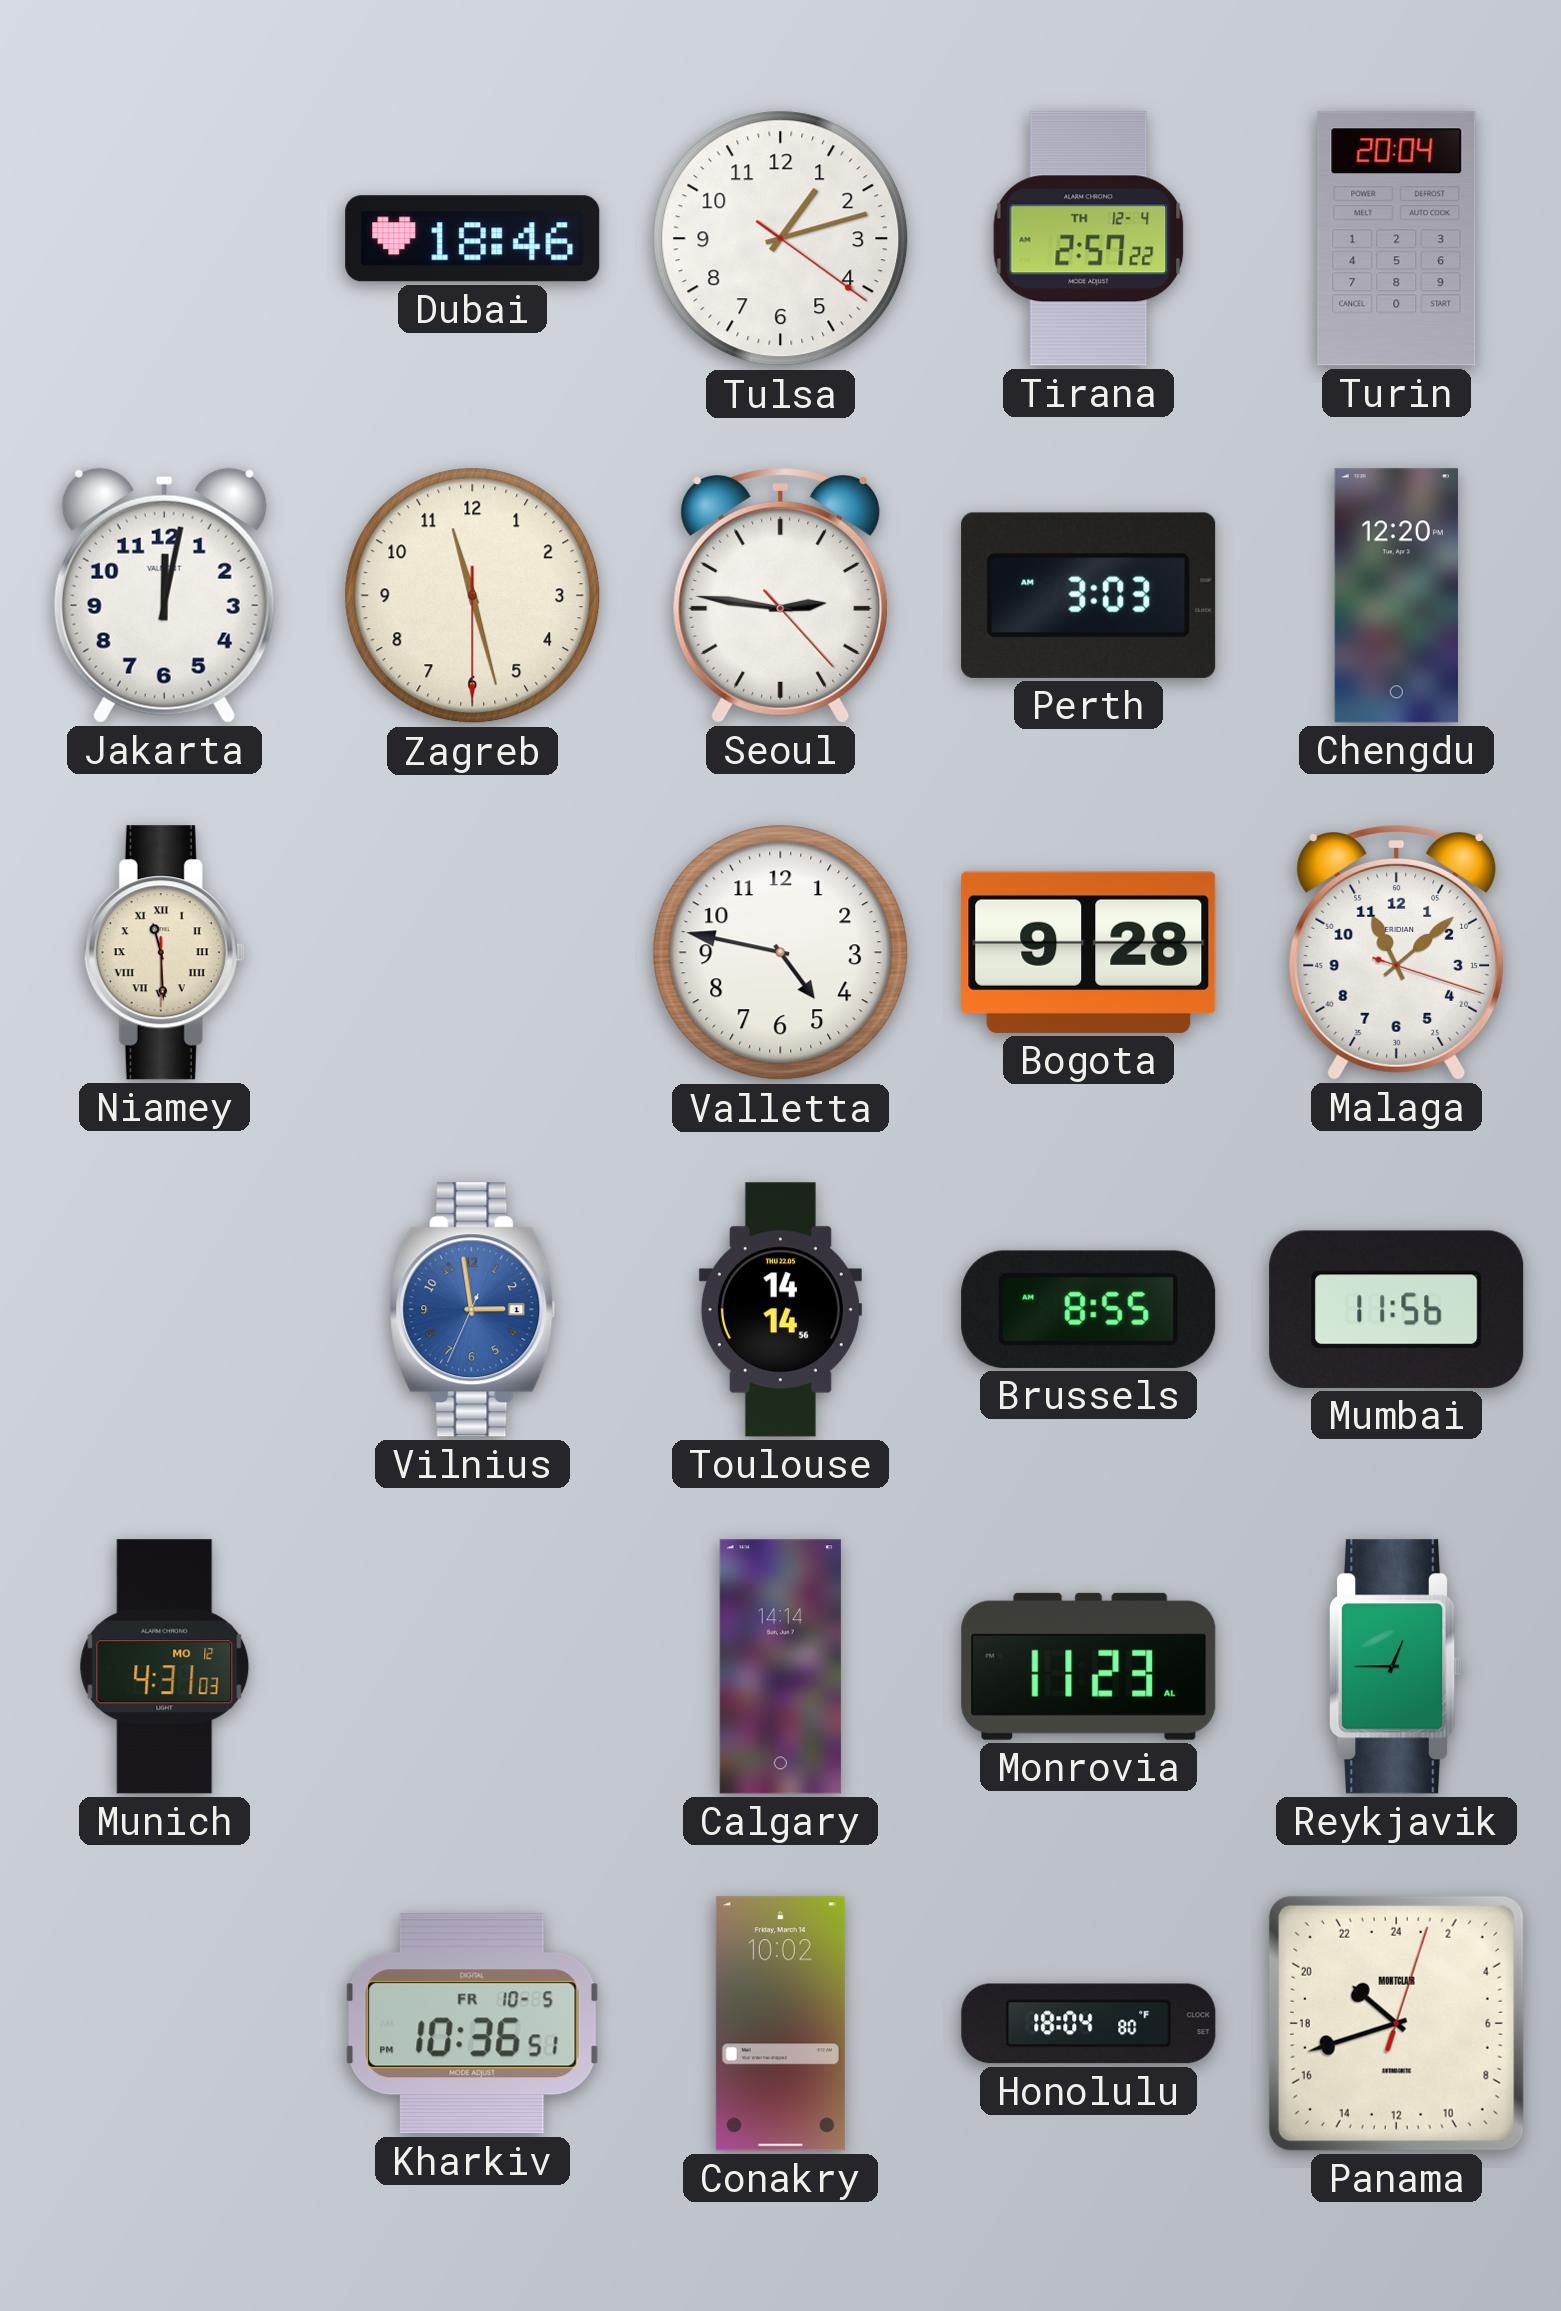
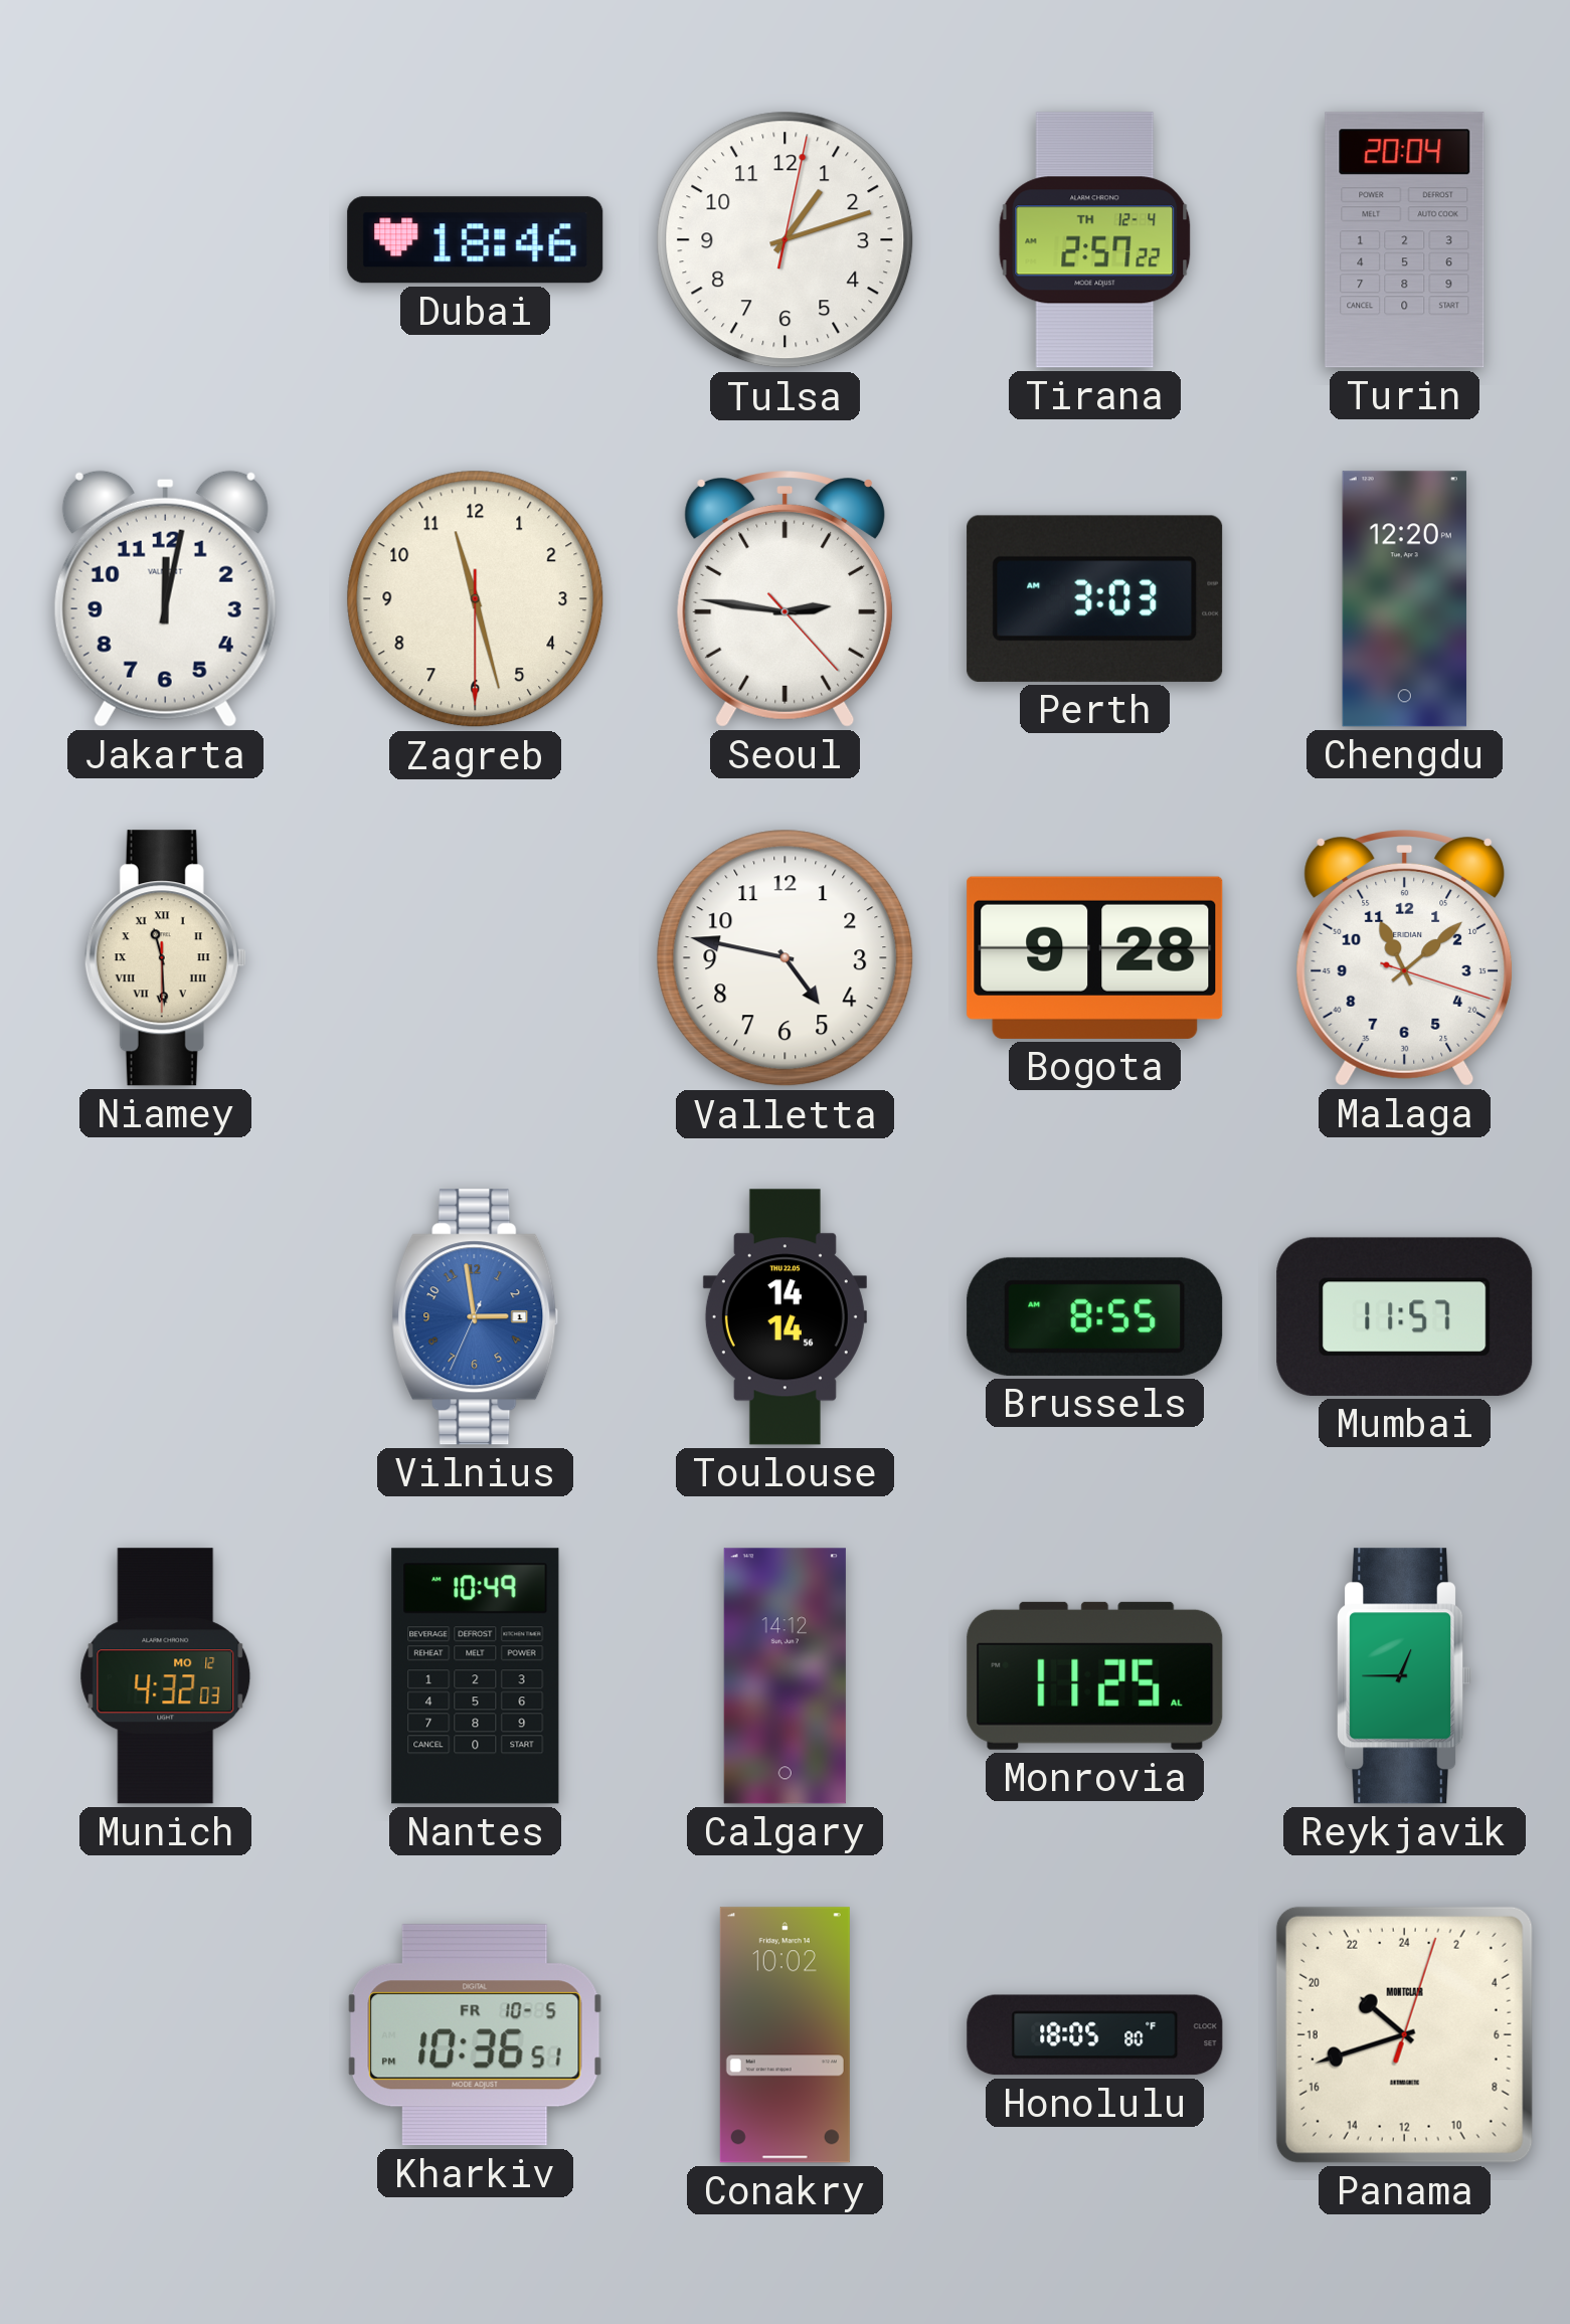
Tulsa: 1:12:21 -> 1:12:02 (786, 240)
Mumbai: 11:56 -> 11:57 (1405, 1316)
Munich: 4:31 -> 4:32 (166, 1676)
Nantes: none -> 10:49 (476, 1676)
Calgary: 14:14 -> 14:12 (784, 1676)
Monrovia: 11:23 -> 11:25 (1095, 1675)
Honolulu: 18:04 -> 18:05 (1095, 2035)
